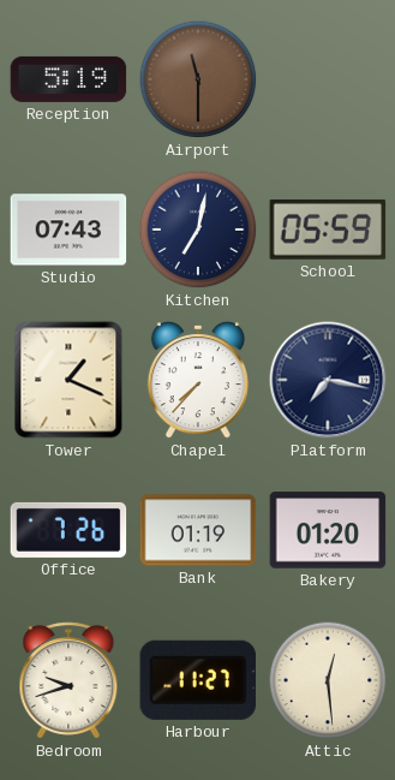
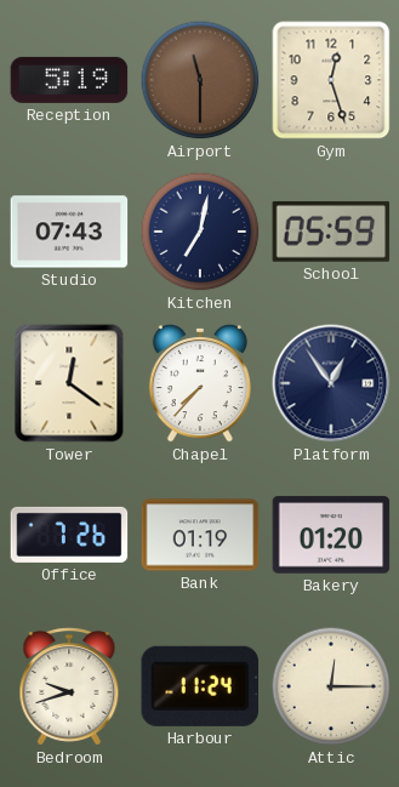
Gym: none -> 12:27 (331, 80)
Tower: 1:19 -> 12:21 (69, 383)
Platform: 7:17 -> 12:54 (331, 383)
Harbour: 11:27 -> 11:24 (199, 686)
Attic: 12:29 -> 12:15 (331, 686)
